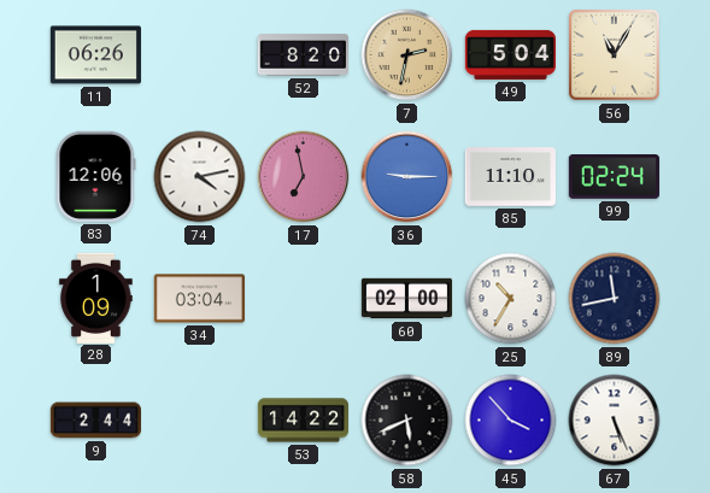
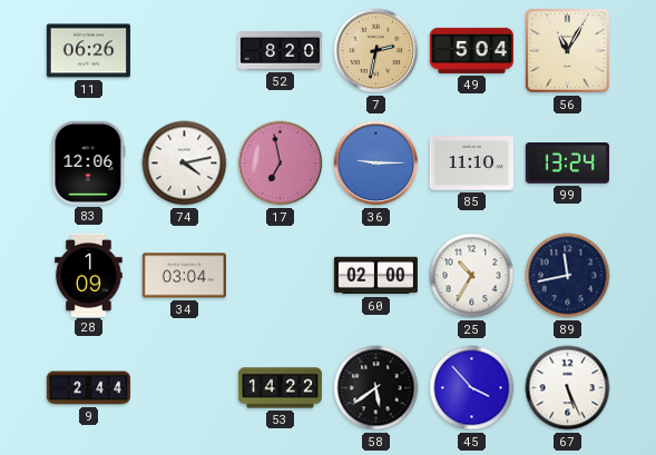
99: 02:24 -> 13:24 (567, 164)
58: 5:41 -> 5:39 (376, 388)
